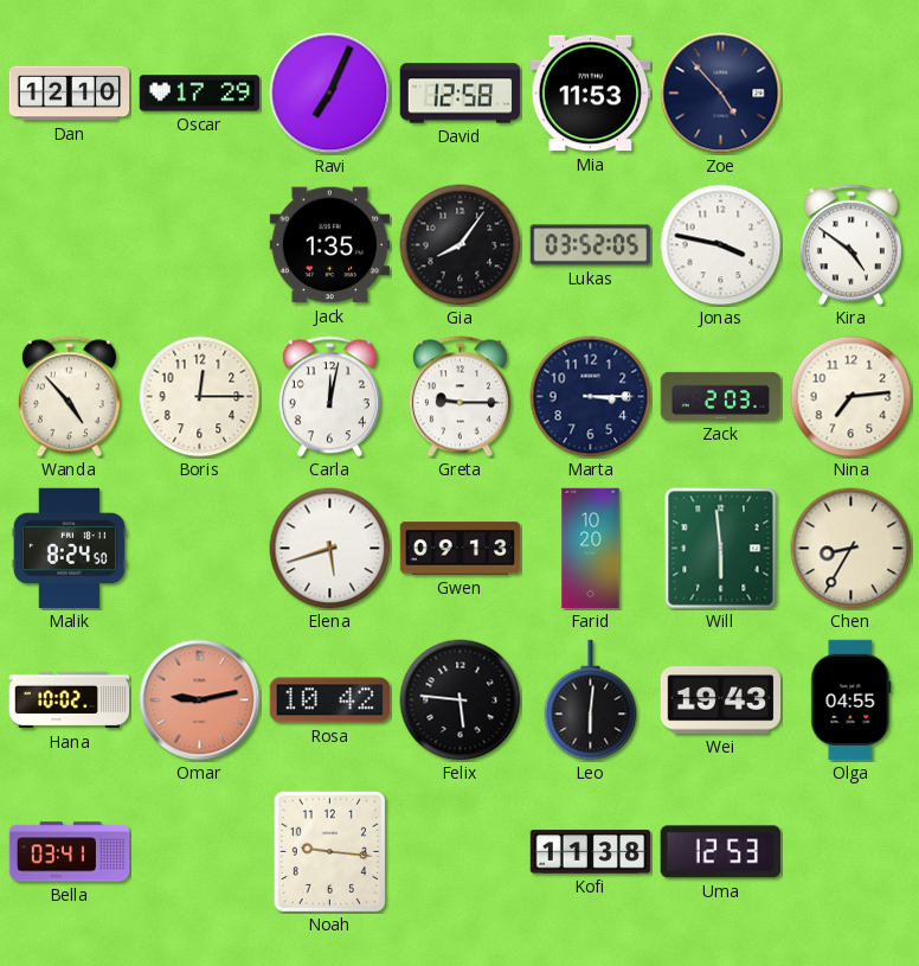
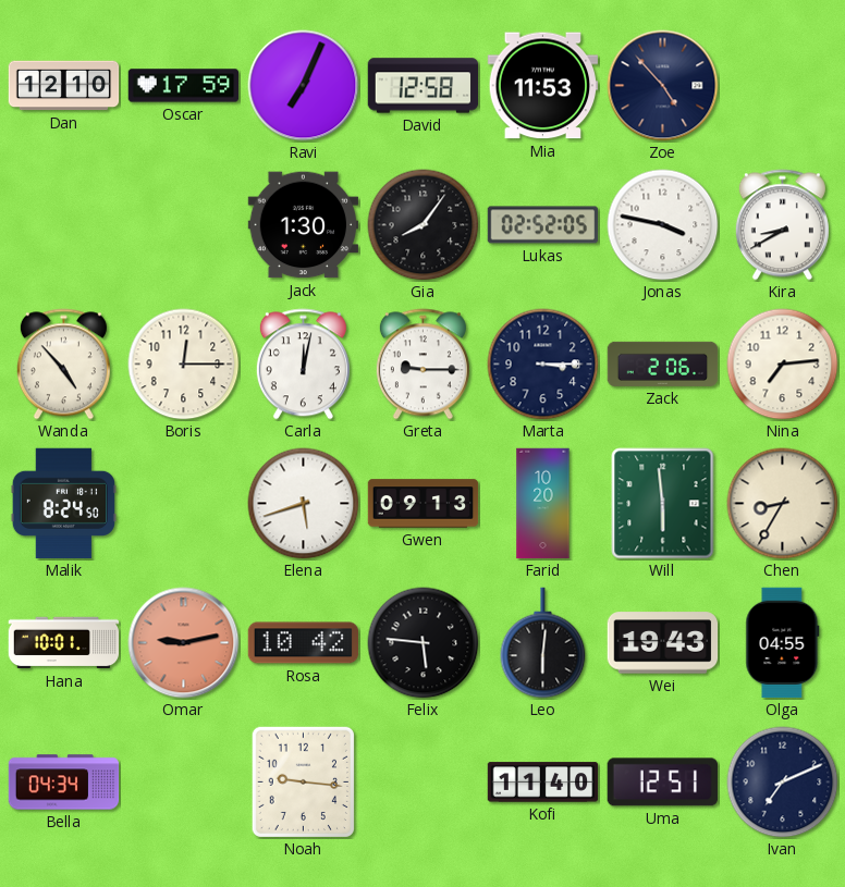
Oscar: 17:29 -> 17:59 (184, 86)
Jack: 1:35 -> 1:30 (304, 225)
Lukas: 03:52 -> 02:52 (543, 225)
Kira: 4:51 -> 8:40 (782, 225)
Zack: 2:03 -> 2:06 (663, 364)
Hana: 10:02 -> 10:01 (64, 643)
Bella: 03:41 -> 04:34 (64, 783)
Kofi: 11:38 -> 11:40 (543, 783)
Uma: 12:53 -> 12:51 (662, 783)
Ivan: none -> 7:11 (783, 783)
